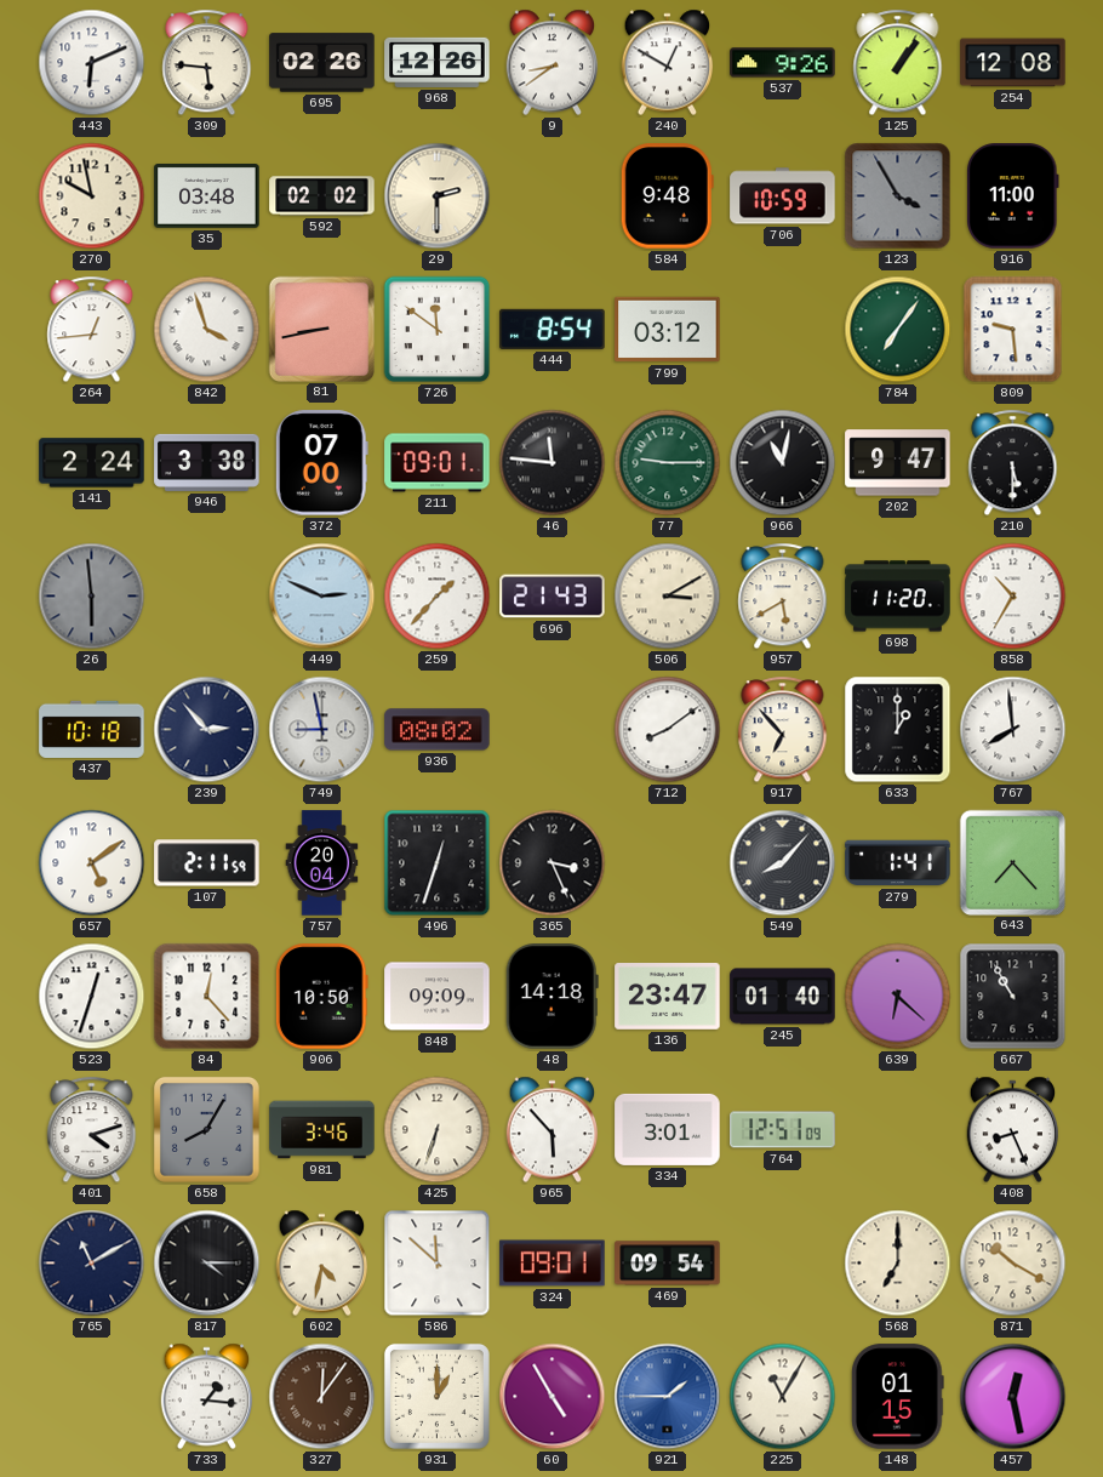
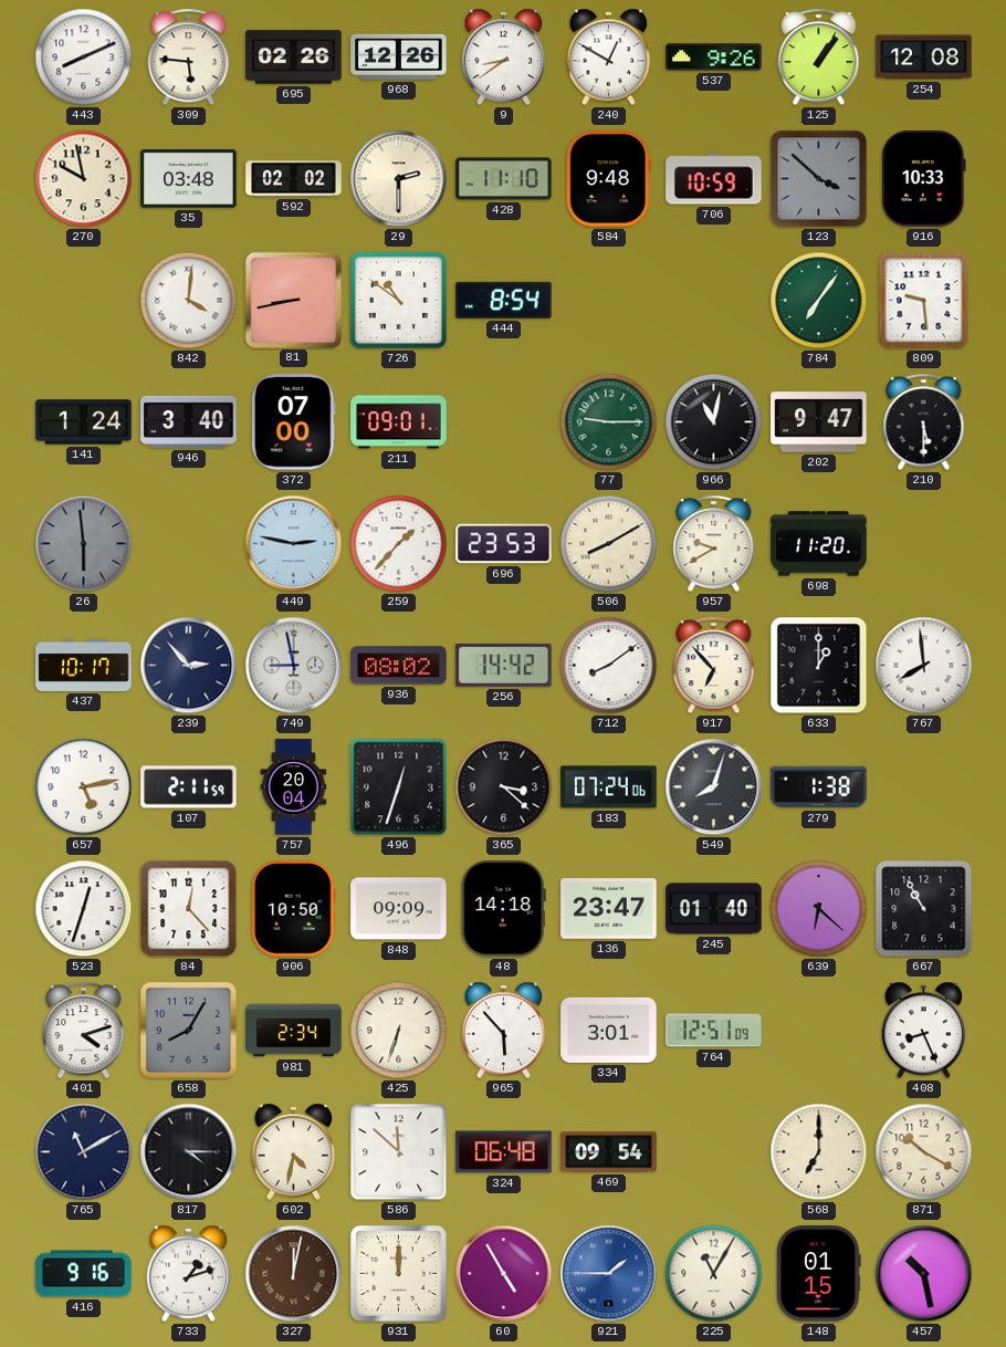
443: 6:11 -> 8:11 (84, 58)
428: none -> 11:10 (504, 179)
123: 3:55 -> 3:52 (819, 179)
916: 11:00 -> 10:33 (924, 179)
264: 12:44 -> none (92, 330)
842: 3:57 -> 4:01 (189, 301)
726: 11:51 -> 10:51 (399, 301)
799: 03:12 -> none (668, 330)
141: 2:24 -> 1:24 (84, 422)
946: 3:38 -> 3:40 (189, 421)
46: 11:46 -> none (553, 463)
449: 2:49 -> 2:47 (294, 544)
696: 21:43 -> 23:53 (504, 544)
506: 3:10 -> 8:10 (609, 544)
957: 5:40 -> 9:40 (714, 544)
858: 10:35 -> none (1013, 597)
437: 10:18 -> 10:17 (84, 665)
256: none -> 14:42 (504, 665)
657: 5:09 -> 5:13 (84, 787)
365: 3:26 -> 3:22 (504, 787)
183: none -> 07:24 (609, 787)
549: 8:07 -> 8:03 (714, 787)
279: 1:41 -> 1:38 (819, 787)
643: 7:23 -> none (1012, 862)
981: 3:46 -> 2:34 (294, 1031)
324: 09:01 -> 06:48 (504, 1152)
416: none -> 9:16 (84, 1274)
733: 1:16 -> 1:12 (189, 1274)
327: 12:06 -> 12:02 (294, 1274)
931: 1:00 -> 12:00 (398, 1273)
457: 12:28 -> 10:28 (924, 1274)
